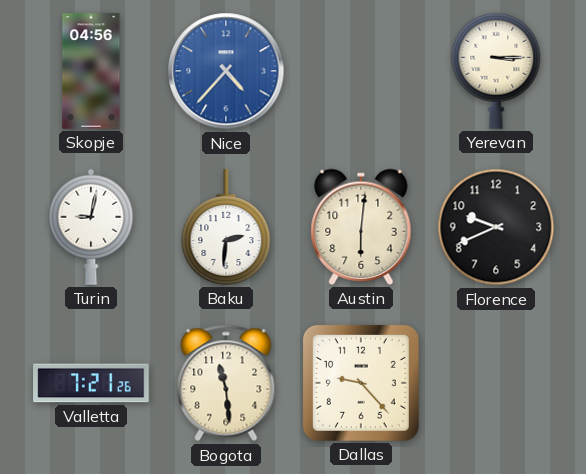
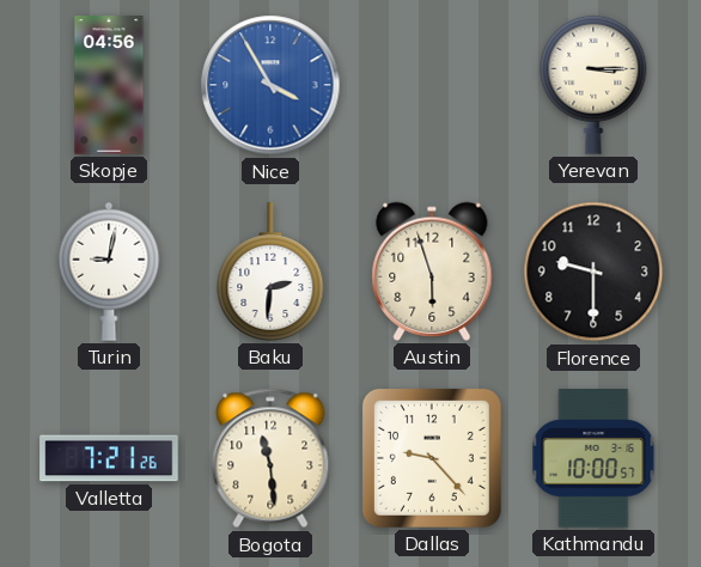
Nice: 4:37 -> 3:55 (270, 85)
Austin: 6:01 -> 5:57 (432, 272)
Florence: 9:41 -> 9:30 (593, 272)
Kathmandu: none -> 10:00 (593, 458)
